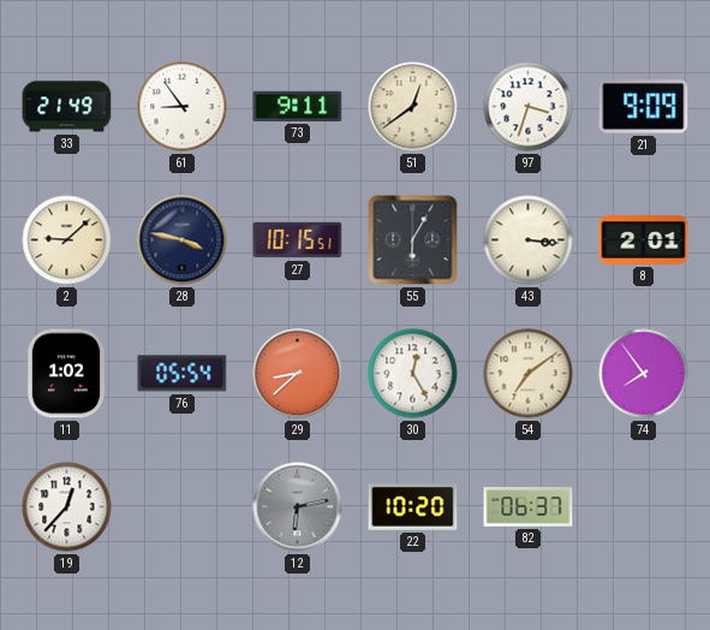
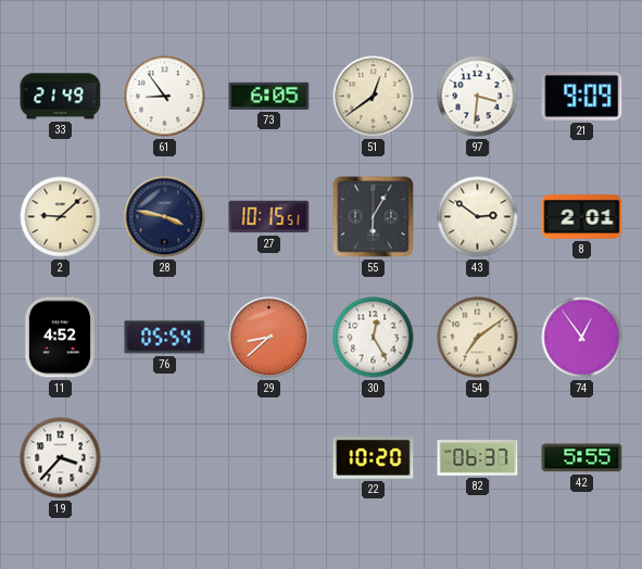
73: 9:11 -> 6:05 (269, 96)
97: 3:33 -> 3:31 (478, 97)
43: 3:16 -> 2:51 (478, 217)
11: 1:02 -> 4:52 (60, 338)
74: 7:54 -> 12:54 (582, 338)
19: 12:37 -> 3:37 (61, 458)
12: 6:13 -> none (298, 507)
42: none -> 5:55 (582, 458)
